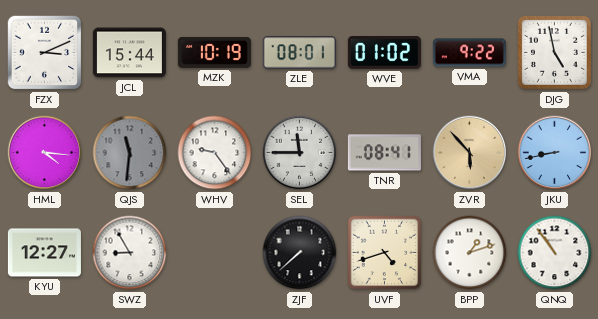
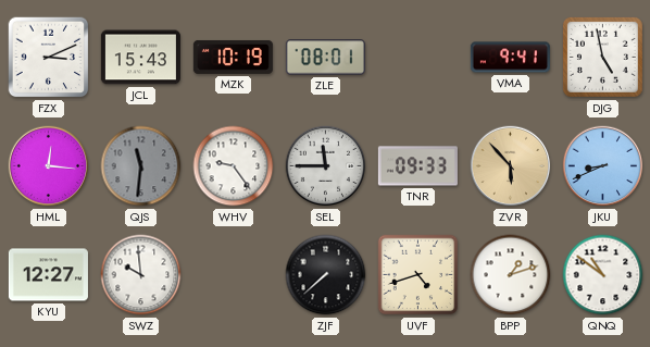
JCL: 15:44 -> 15:43 (140, 58)
WVE: 01:02 -> none (384, 53)
VMA: 9:22 -> 9:41 (510, 58)
HML: 4:16 -> 12:16 (49, 166)
TNR: 08:41 -> 09:33 (417, 166)
JKU: 8:43 -> 8:41 (603, 166)
SWZ: 8:55 -> 9:59 (141, 275)
QNQ: 10:54 -> 10:51 (603, 275)
